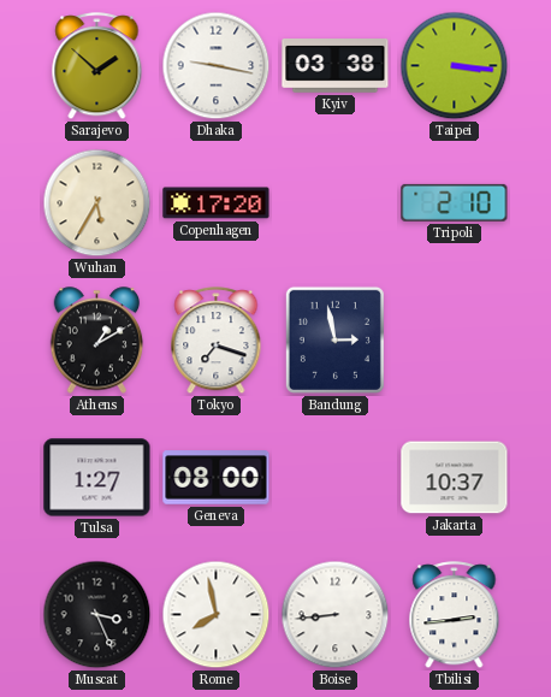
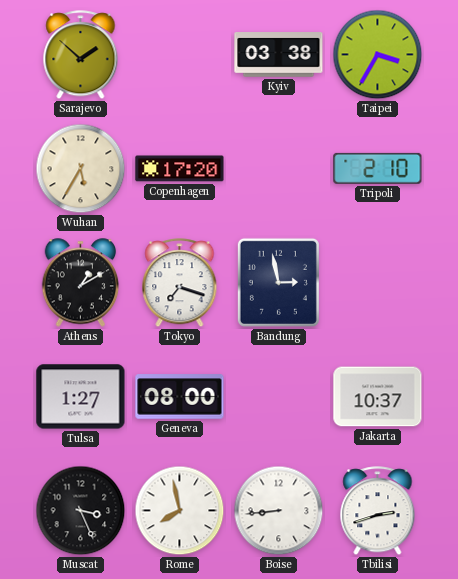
Dhaka: 9:17 -> none (217, 66)
Taipei: 3:16 -> 3:35 (378, 55)
Tbilisi: 2:44 -> 2:42 (378, 511)
